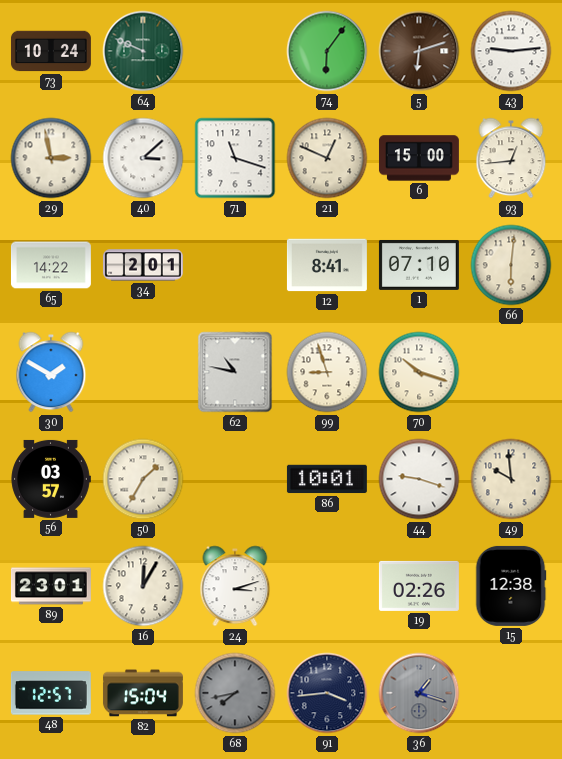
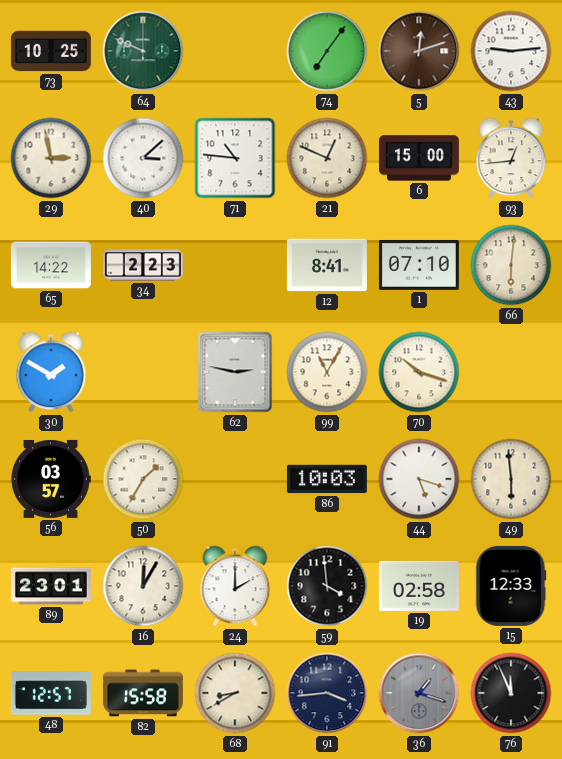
73: 10:24 -> 10:25 (51, 51)
74: 6:06 -> 7:06 (327, 51)
5: 6:12 -> 12:12 (419, 51)
71: 11:18 -> 10:46 (235, 158)
34: 2:01 -> 2:23 (143, 265)
62: 10:47 -> 2:47 (235, 372)
99: 8:57 -> 11:05 (327, 372)
86: 10:01 -> 10:03 (327, 479)
44: 9:18 -> 5:18 (419, 479)
49: 9:59 -> 5:59 (511, 479)
24: 3:12 -> 2:00 (235, 586)
59: none -> 3:59 (327, 586)
19: 02:26 -> 02:58 (419, 586)
15: 12:38 -> 12:33 (511, 586)
82: 15:04 -> 15:58 (143, 693)
68: 7:43 -> 8:40 (235, 693)
68 dial: grey -> cream (235, 693)
76: none -> 11:56 (511, 693)
